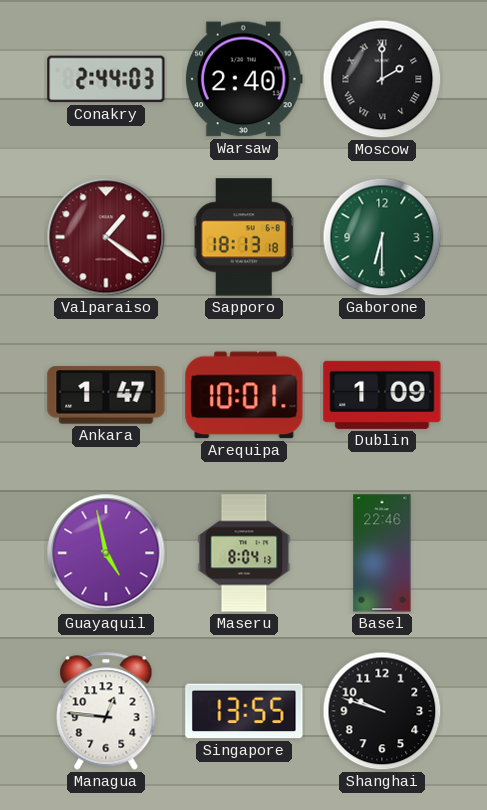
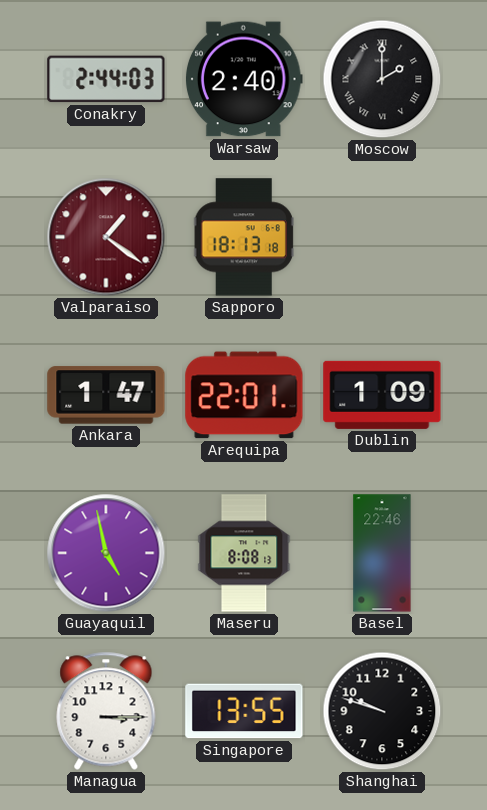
Gaborone: 6:30 -> none (382, 237)
Arequipa: 10:01 -> 22:01 (244, 395)
Maseru: 8:04 -> 8:08 (244, 553)
Managua: 12:46 -> 3:15 (106, 711)
